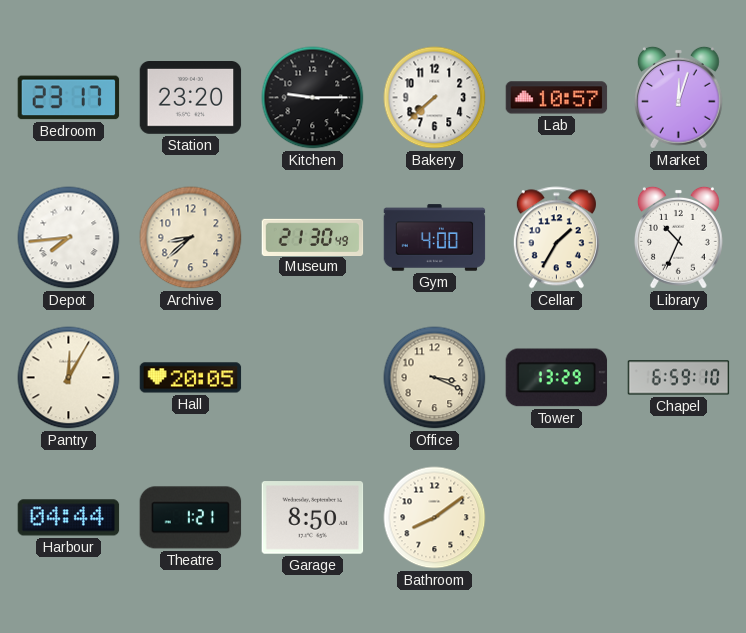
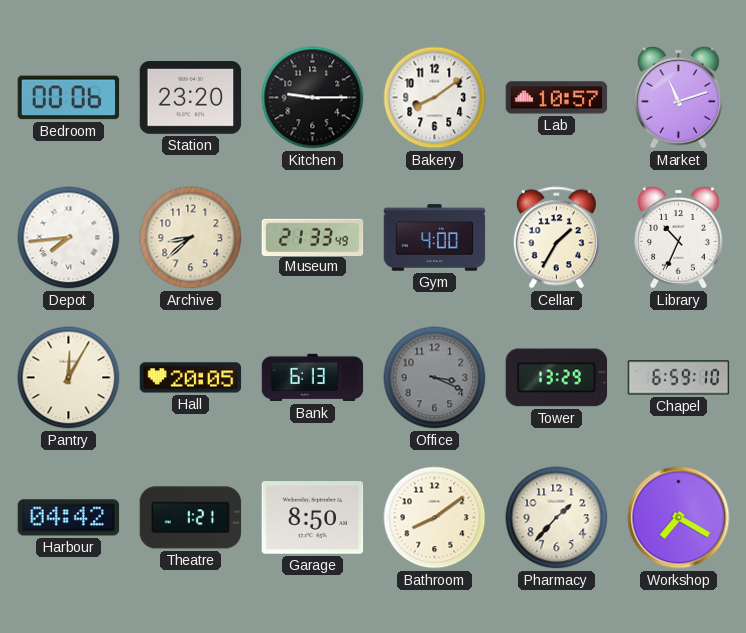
Bedroom: 23:17 -> 00:06 (69, 98)
Bakery: 7:38 -> 8:09 (435, 98)
Market: 12:03 -> 11:12 (678, 97)
Museum: 21:30 -> 21:33 (313, 237)
Bank: none -> 6:13 (313, 378)
Office dial: cream -> grey (435, 378)
Harbour: 04:44 -> 04:42 (69, 518)
Pharmacy: none -> 1:37 (557, 518)
Workshop: none -> 7:20 (679, 518)
